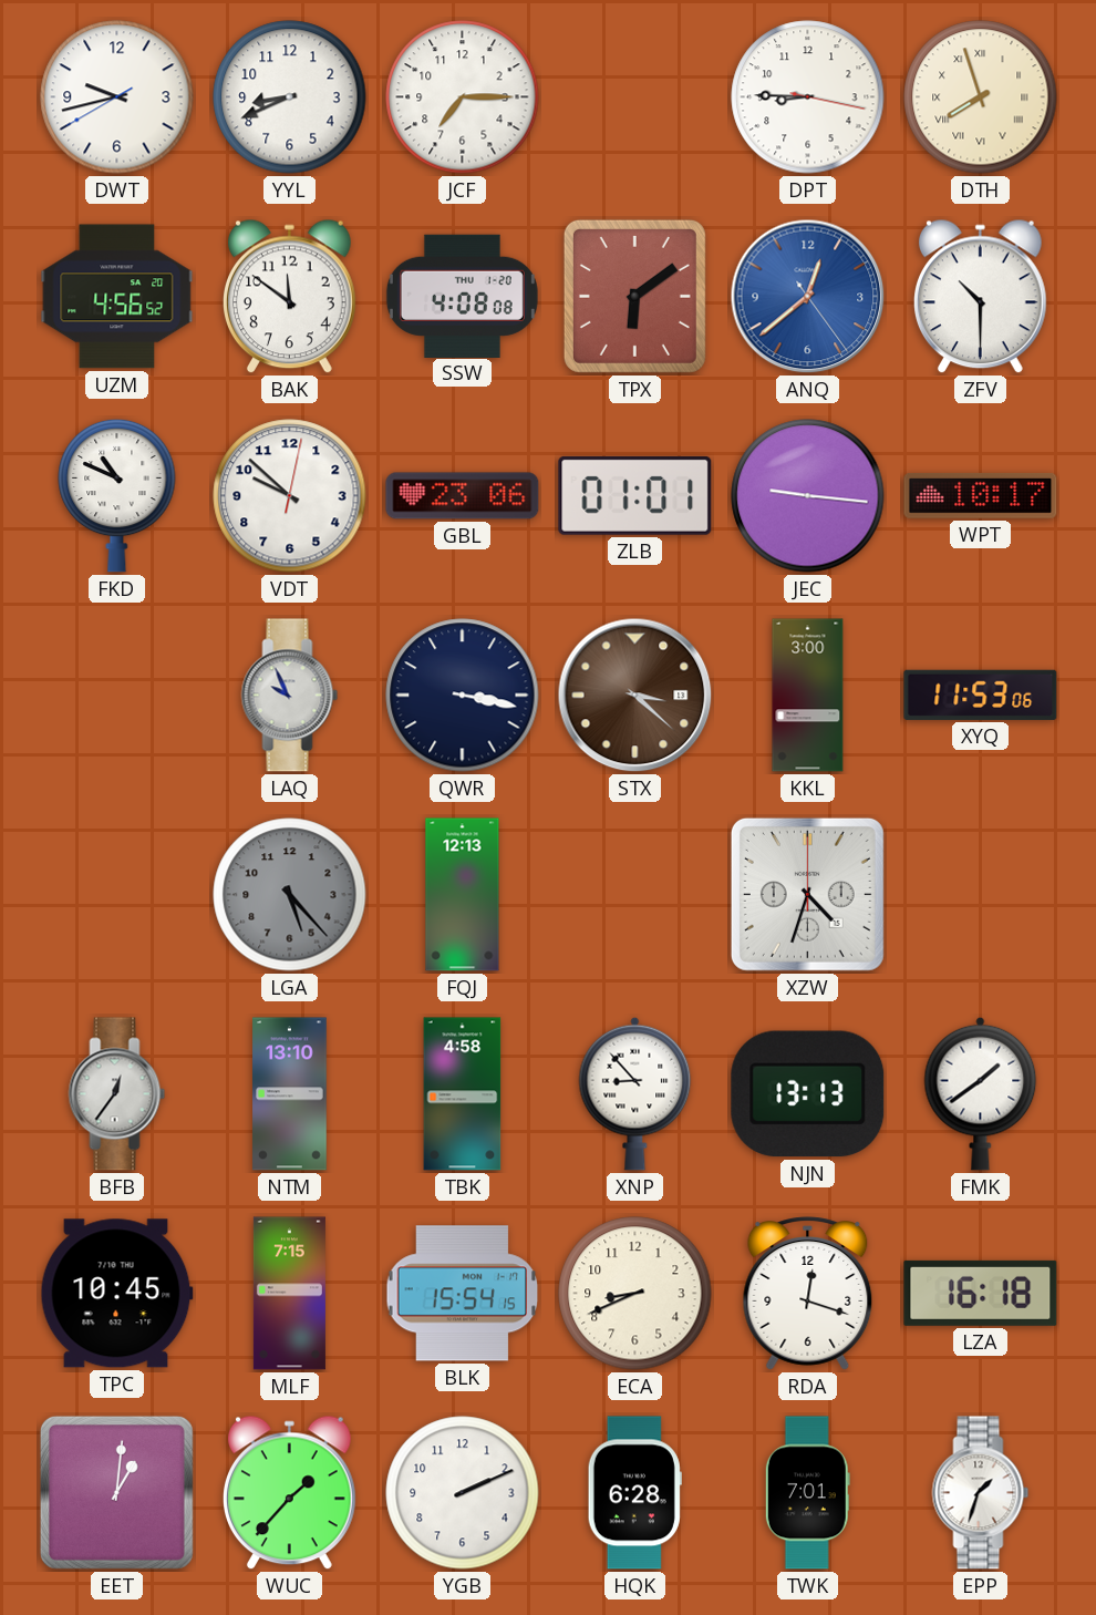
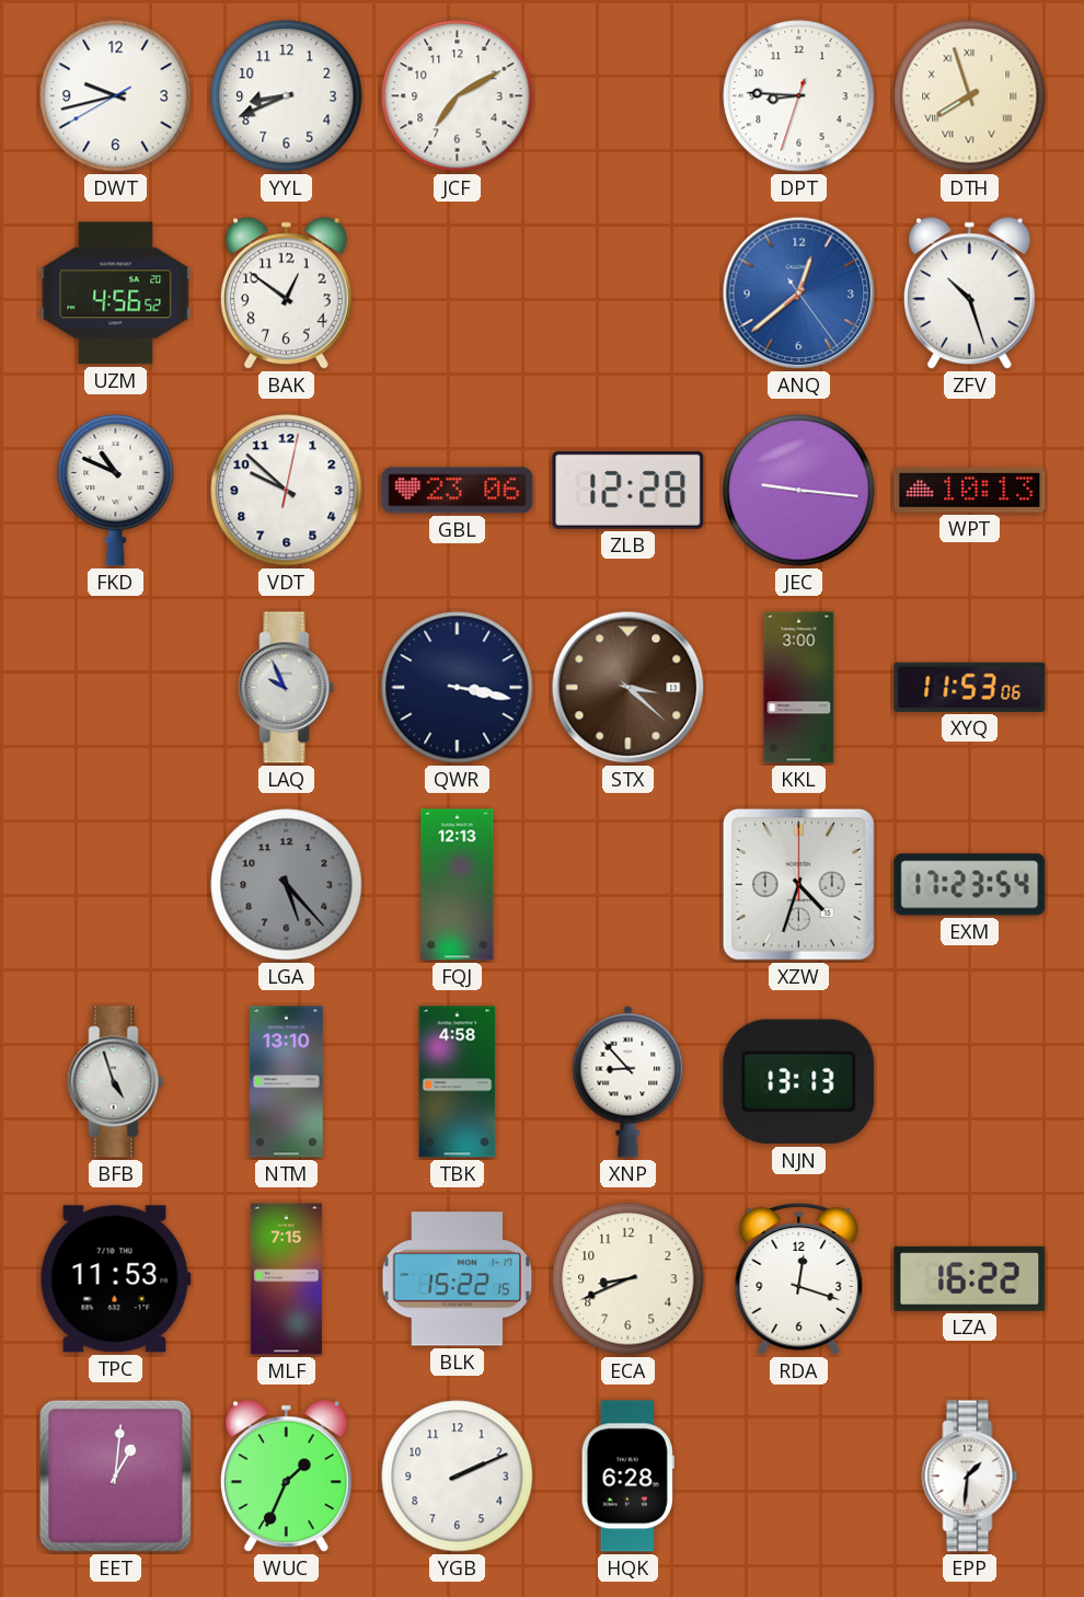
JCF: 7:15 -> 7:10 (458, 96)
DPT: 8:45:17 -> 8:45:33 (799, 96)
BAK: 11:51 -> 12:51 (286, 294)
SSW: 4:08 -> none (462, 296)
TPX: 6:09 -> none (634, 296)
ZFV: 10:30 -> 10:27 (969, 294)
ZLB: 01:01 -> 12:28 (629, 490)
WPT: 10:17 -> 10:13 (970, 491)
EXM: none -> 17:23 (970, 885)
BFB: 12:36 -> 4:57 (116, 1082)
FMK: 1:39 -> none (981, 1093)
TPC: 10:45 -> 11:53 (115, 1279)
BLK: 15:54 -> 15:22 (458, 1279)
LZA: 16:18 -> 16:22 (970, 1278)
WUC: 1:37 -> 1:34 (286, 1477)
TWK: 7:01 -> none (807, 1493)
EPP: 1:33 -> 1:31 (970, 1477)
